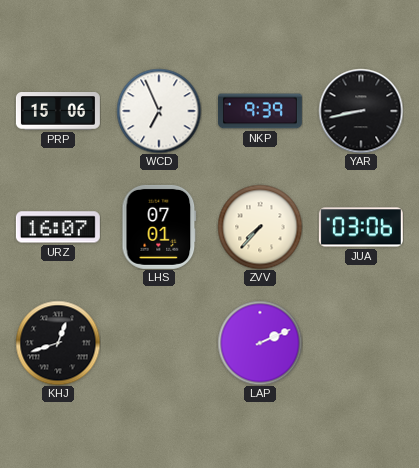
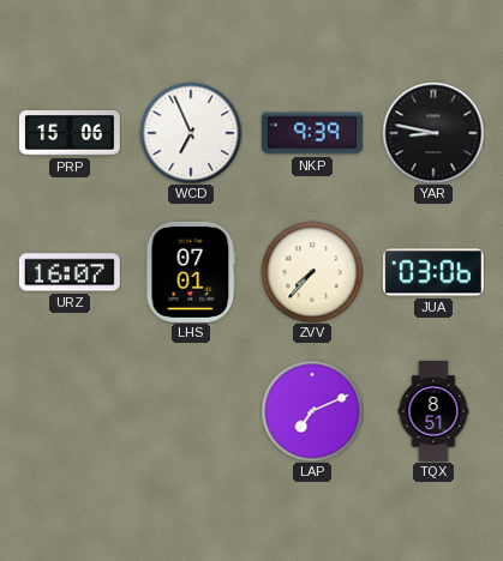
YAR: 8:43 -> 8:47 (433, 133)
KHJ: 12:42 -> none (58, 343)
LAP: 2:11 -> 7:11 (312, 411)
TQX: none -> 8:51 (433, 411)
